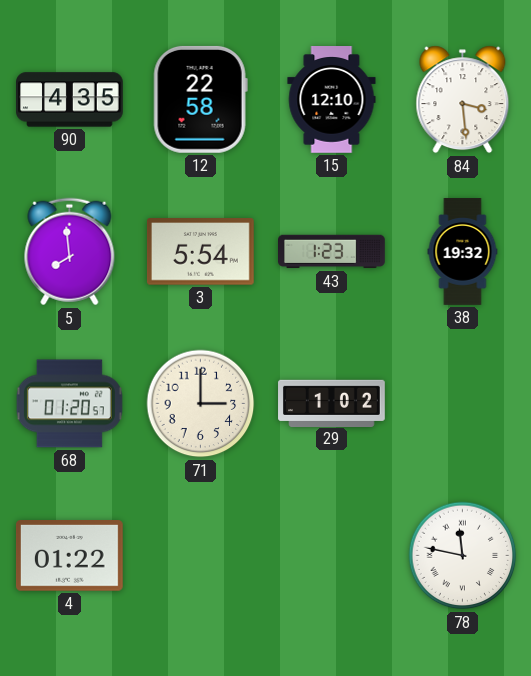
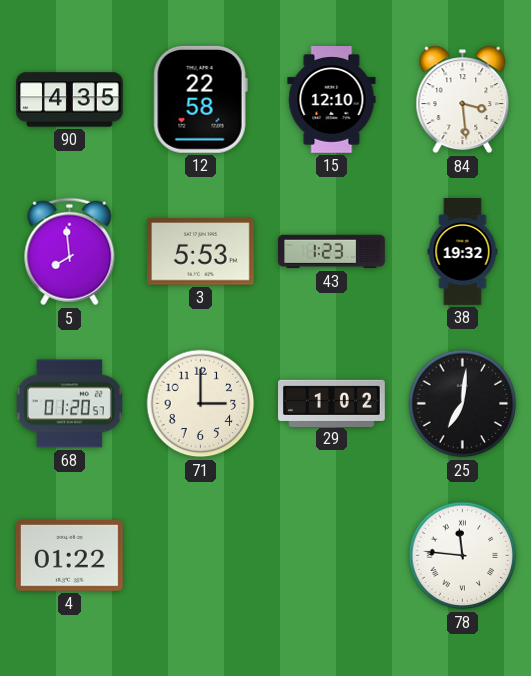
3: 5:54 -> 5:53 (200, 252)
25: none -> 7:01 (463, 404)
78: 11:47 -> 11:46 (463, 556)
